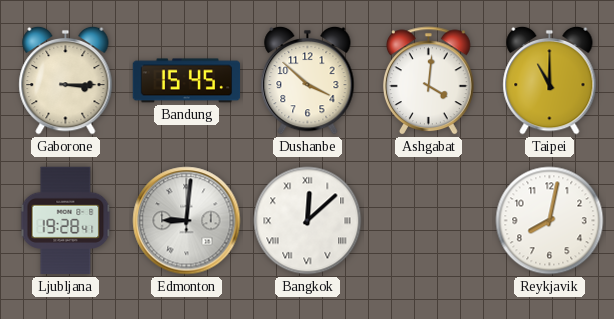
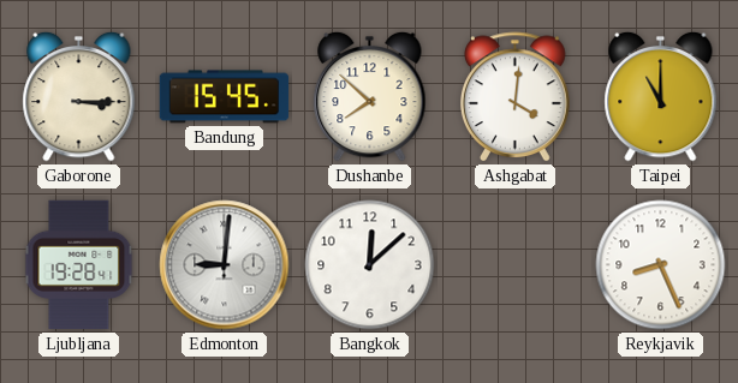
Dushanbe: 3:52 -> 7:52 (370, 96)
Bangkok numerals: Roman -> Arabic (370, 265)
Reykjavik: 8:02 -> 8:26 (661, 265)
